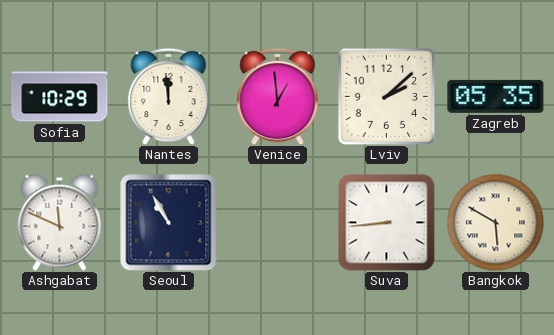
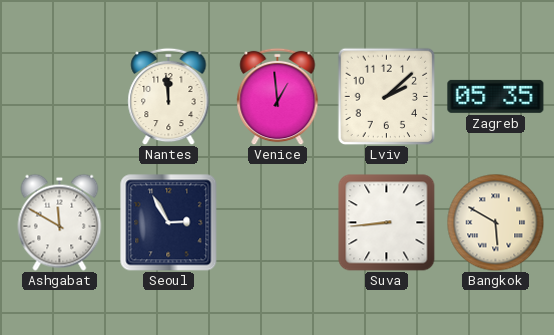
Sofia: 10:29 -> none (60, 97)
Ashgabat: 11:49 -> 11:50 (60, 222)
Seoul: 10:55 -> 2:55 (169, 223)
